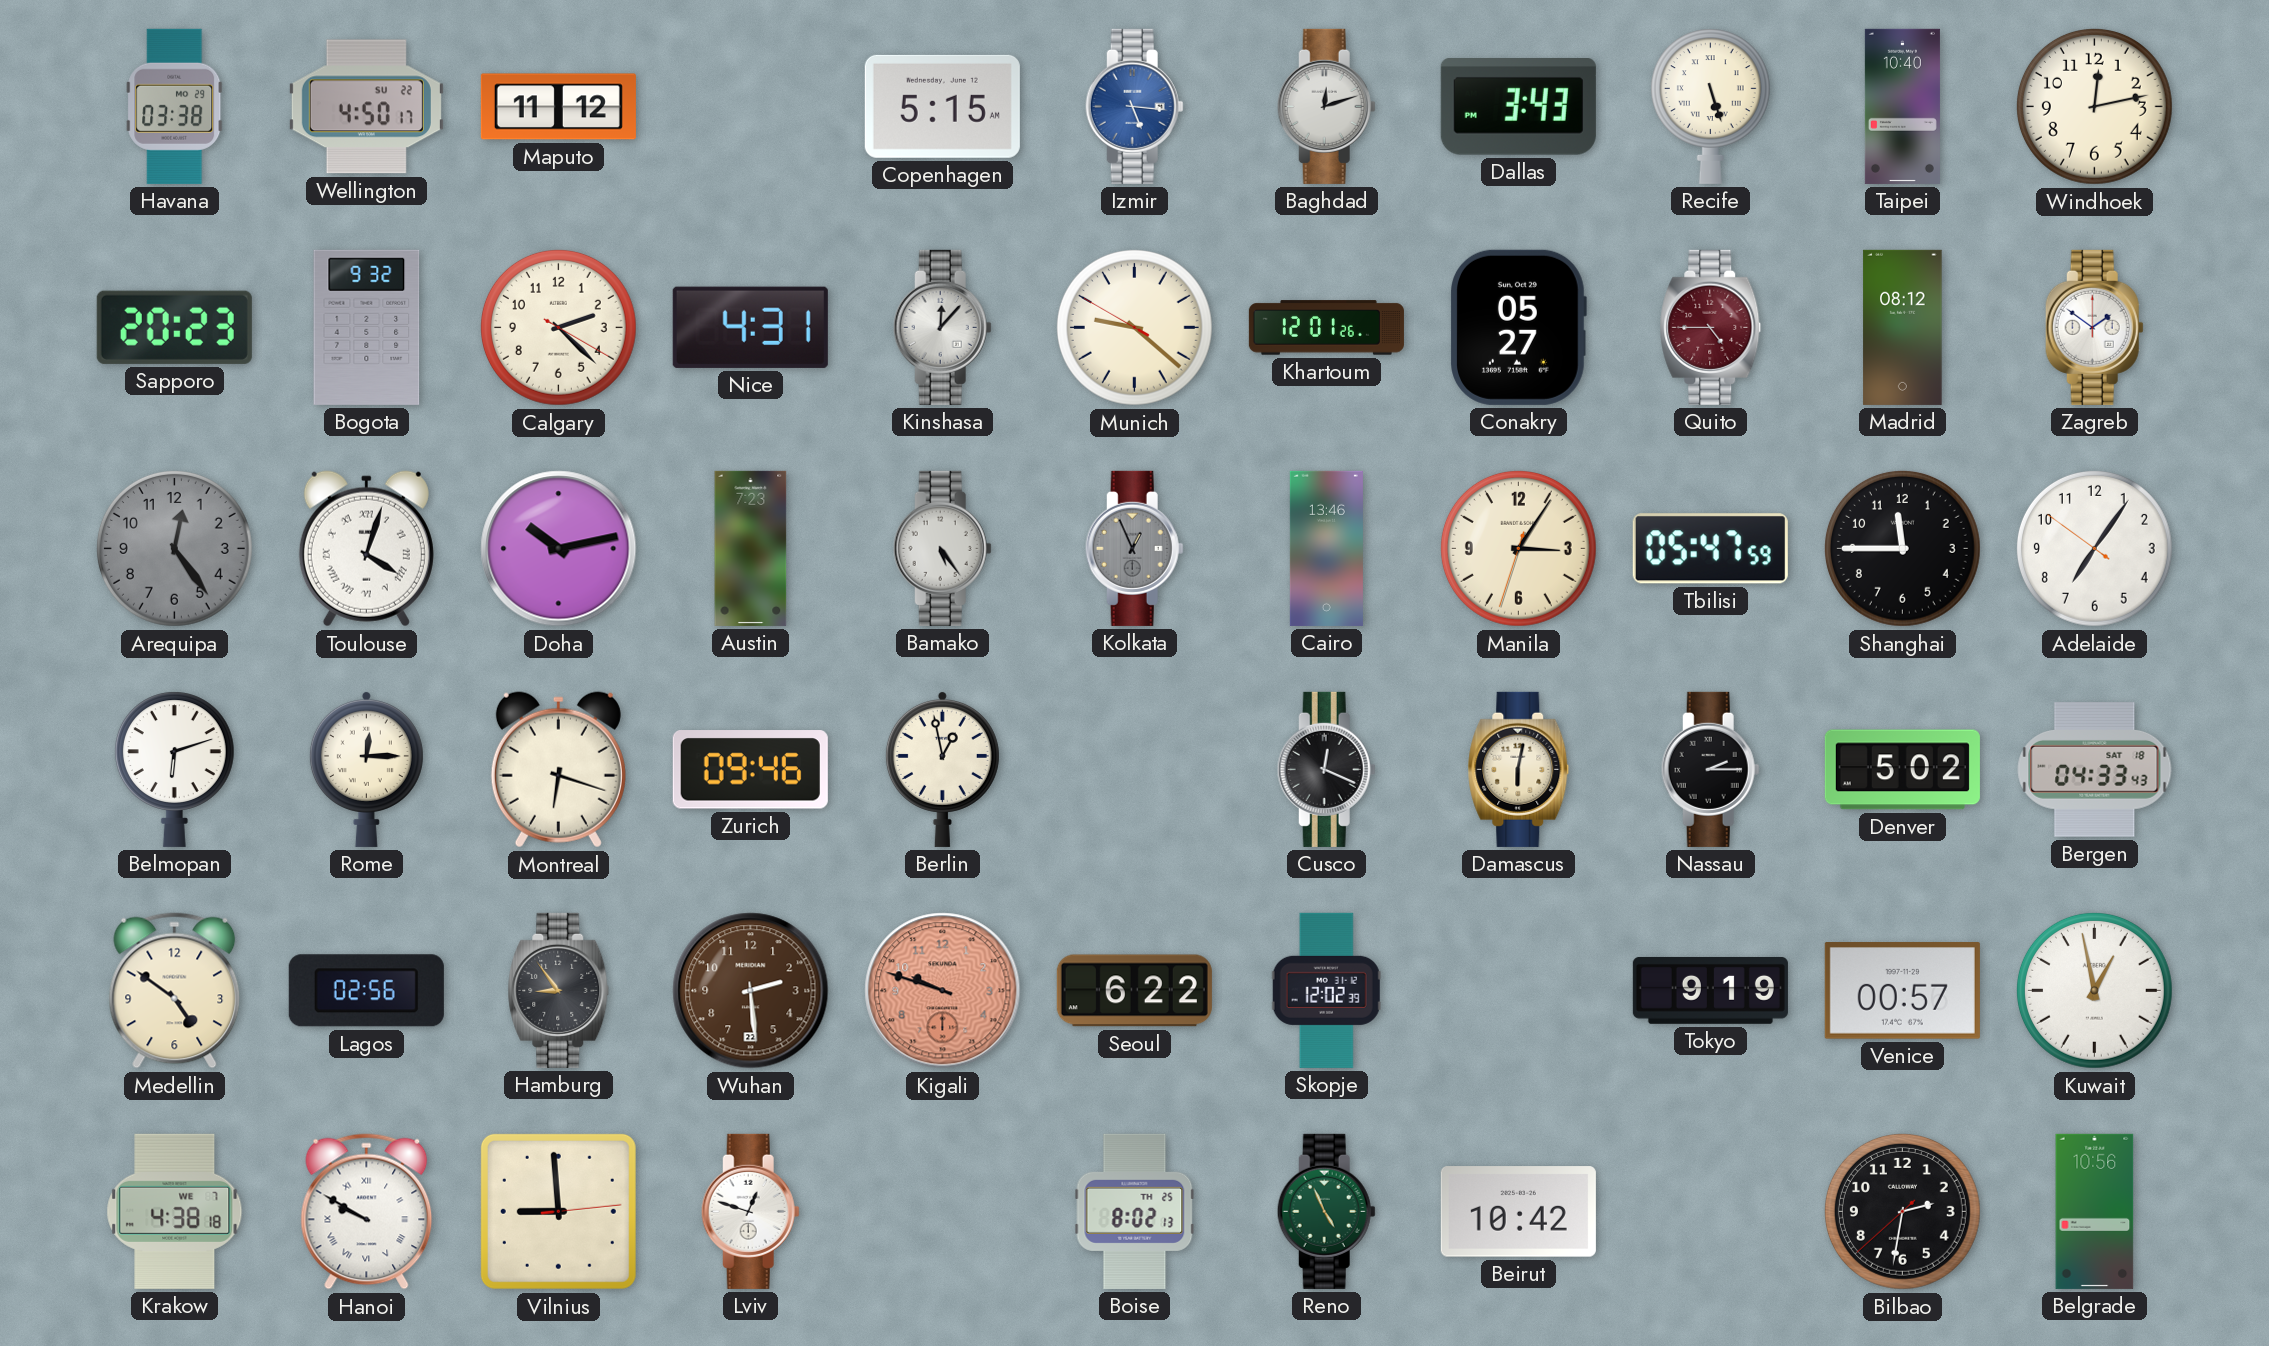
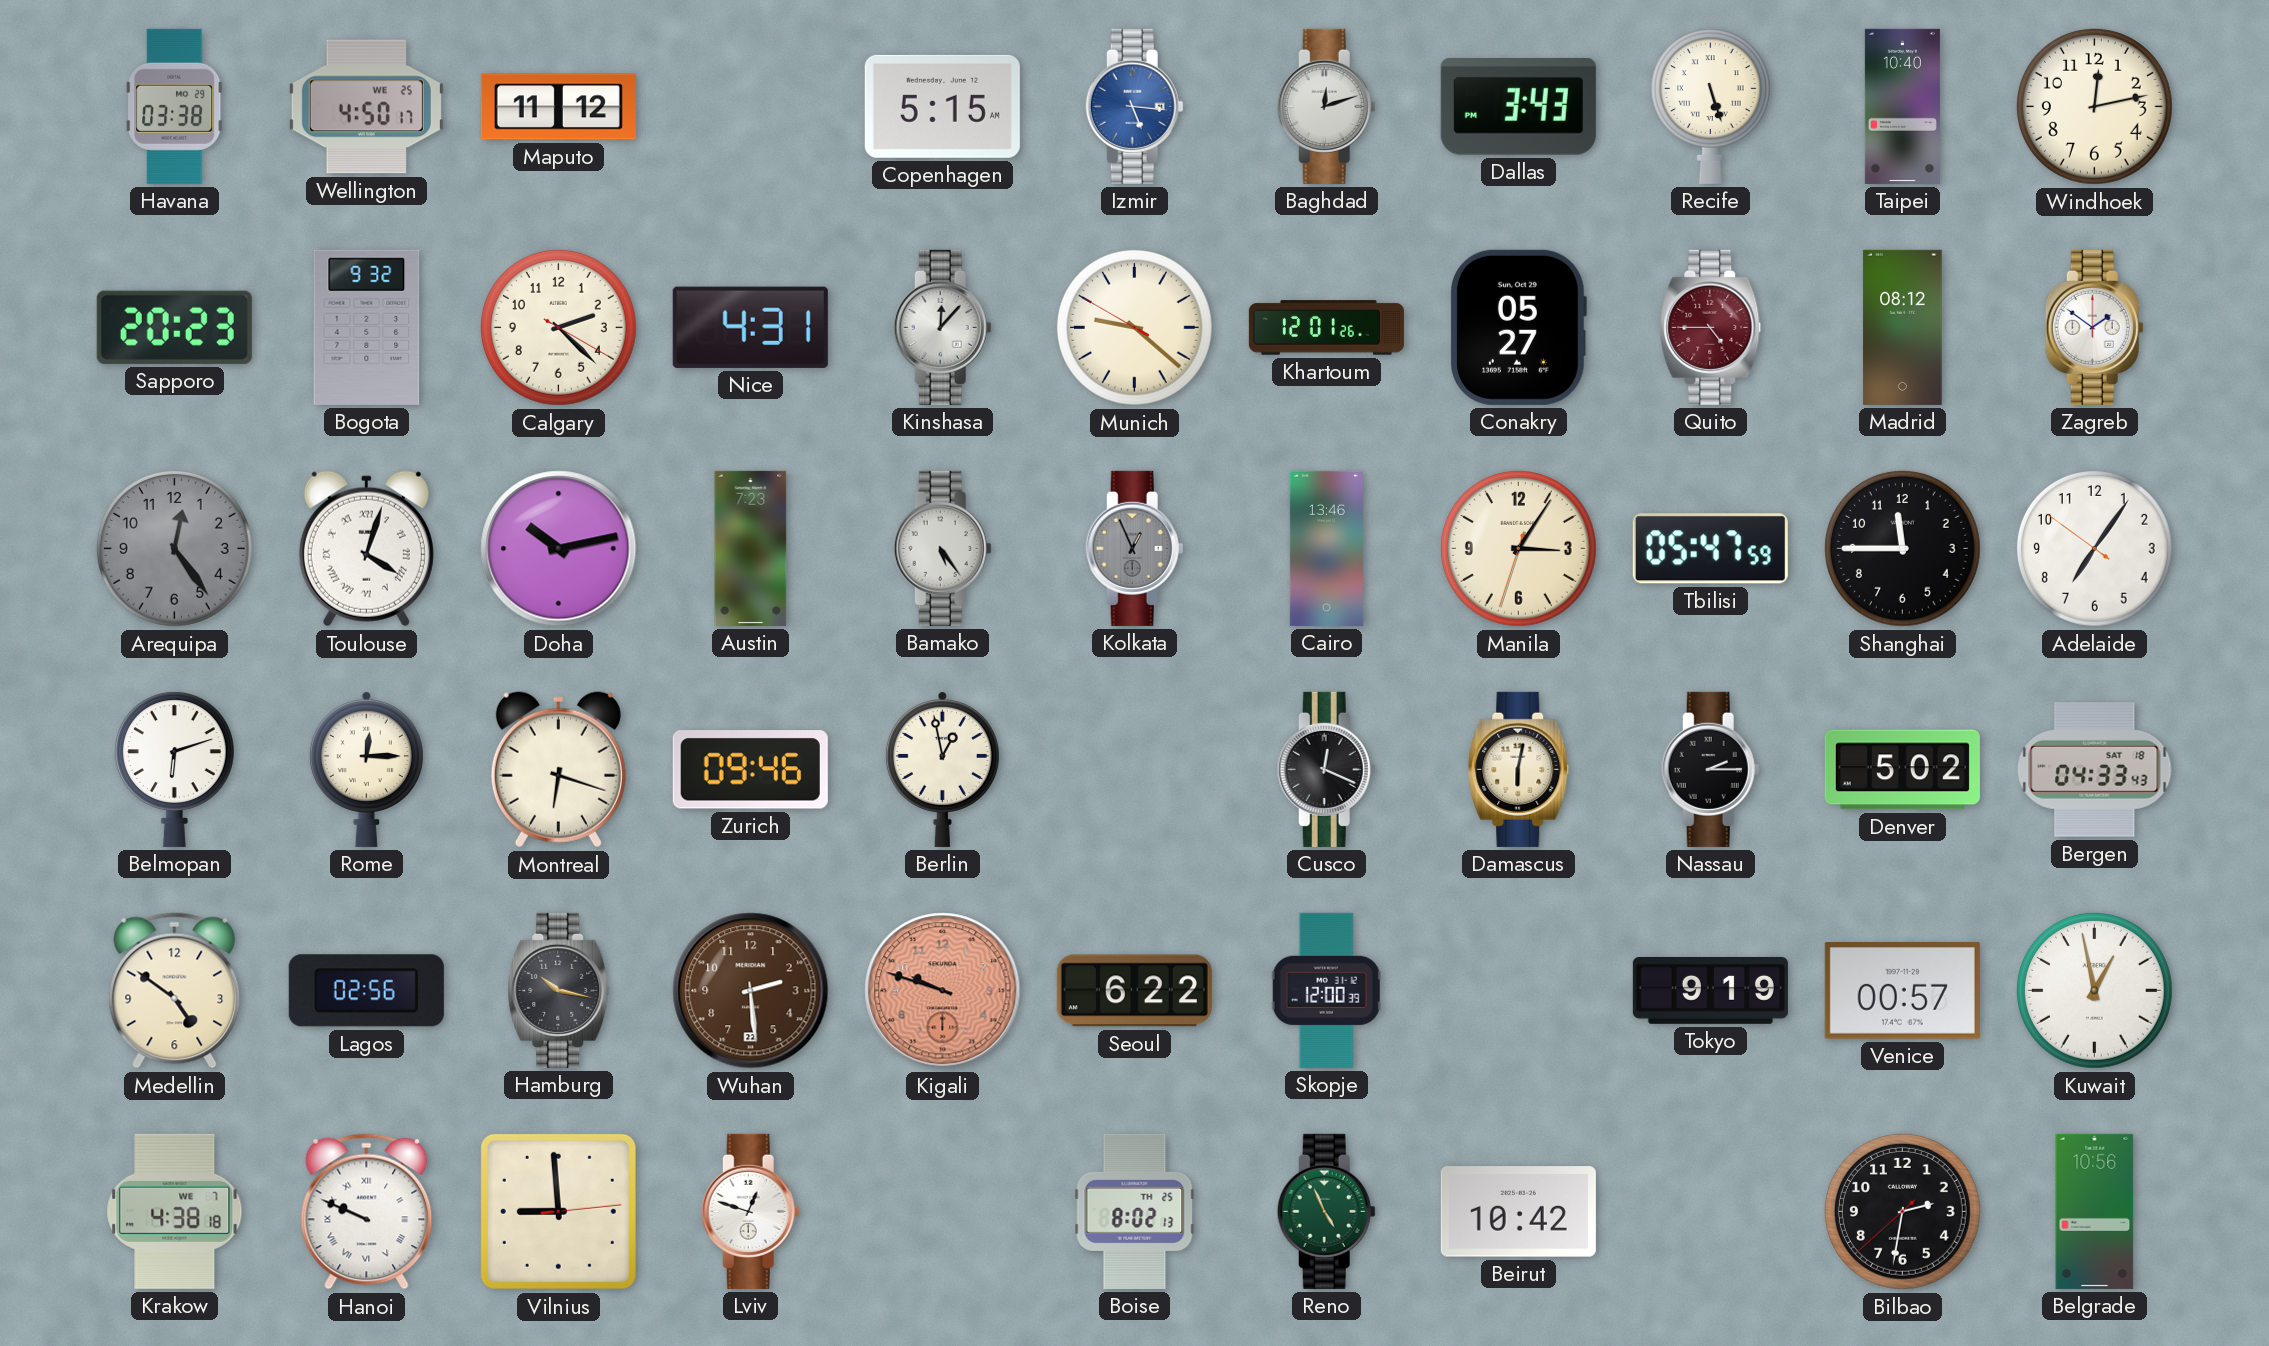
Wellington date: SU 22 -> WE 25 (366, 107)
Hamburg: 8:54 -> 10:17 (559, 990)
Skopje: 12:02 -> 12:00 (1326, 990)
Hanoi: 9:50 -> 9:49 (367, 1212)
